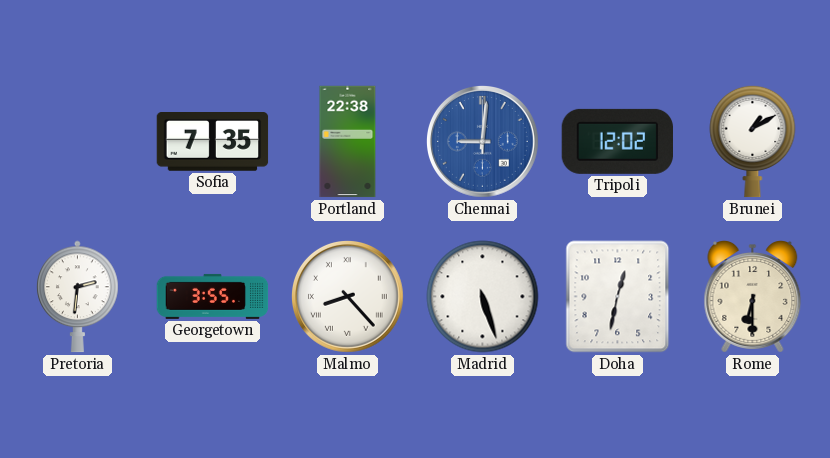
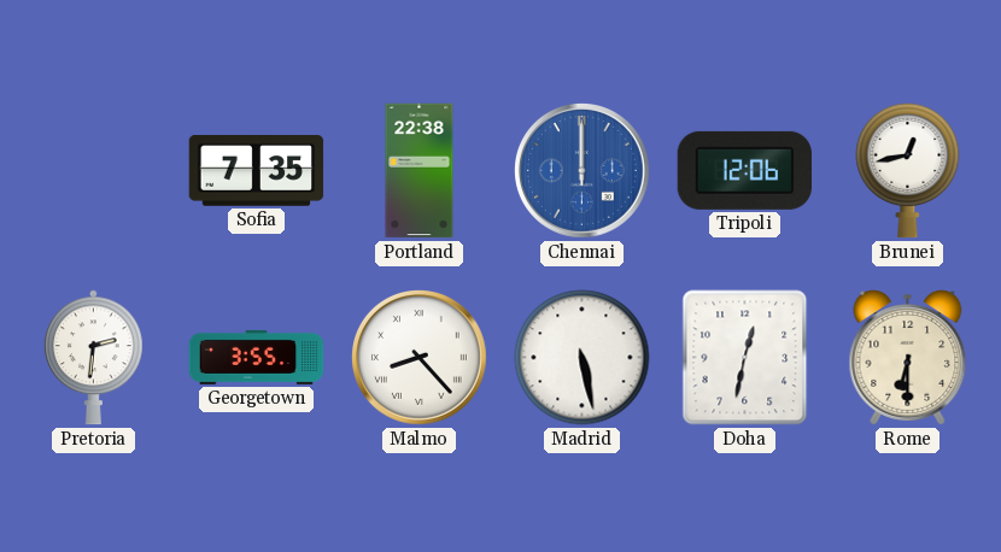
Chennai: 9:01 -> 12:00 (583, 171)
Tripoli: 12:02 -> 12:06 (744, 170)
Brunei: 1:10 -> 12:43 (908, 170)
Madrid: 5:27 -> 5:28 (583, 358)
